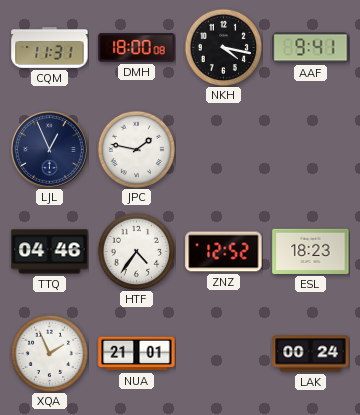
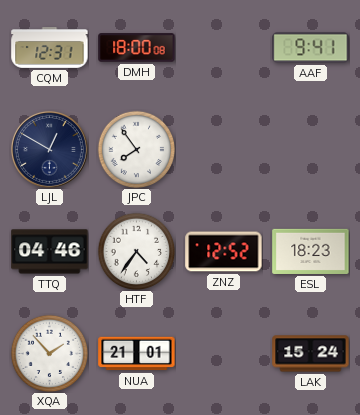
CQM: 11:31 -> 12:31 (50, 48)
NKH: 4:17 -> none (223, 47)
LJL: 12:56 -> 12:50 (49, 149)
JPC: 1:47 -> 7:54 (136, 149)
XQA: 1:56 -> 1:53 (49, 353)
LAK: 00:24 -> 15:24 (311, 354)
